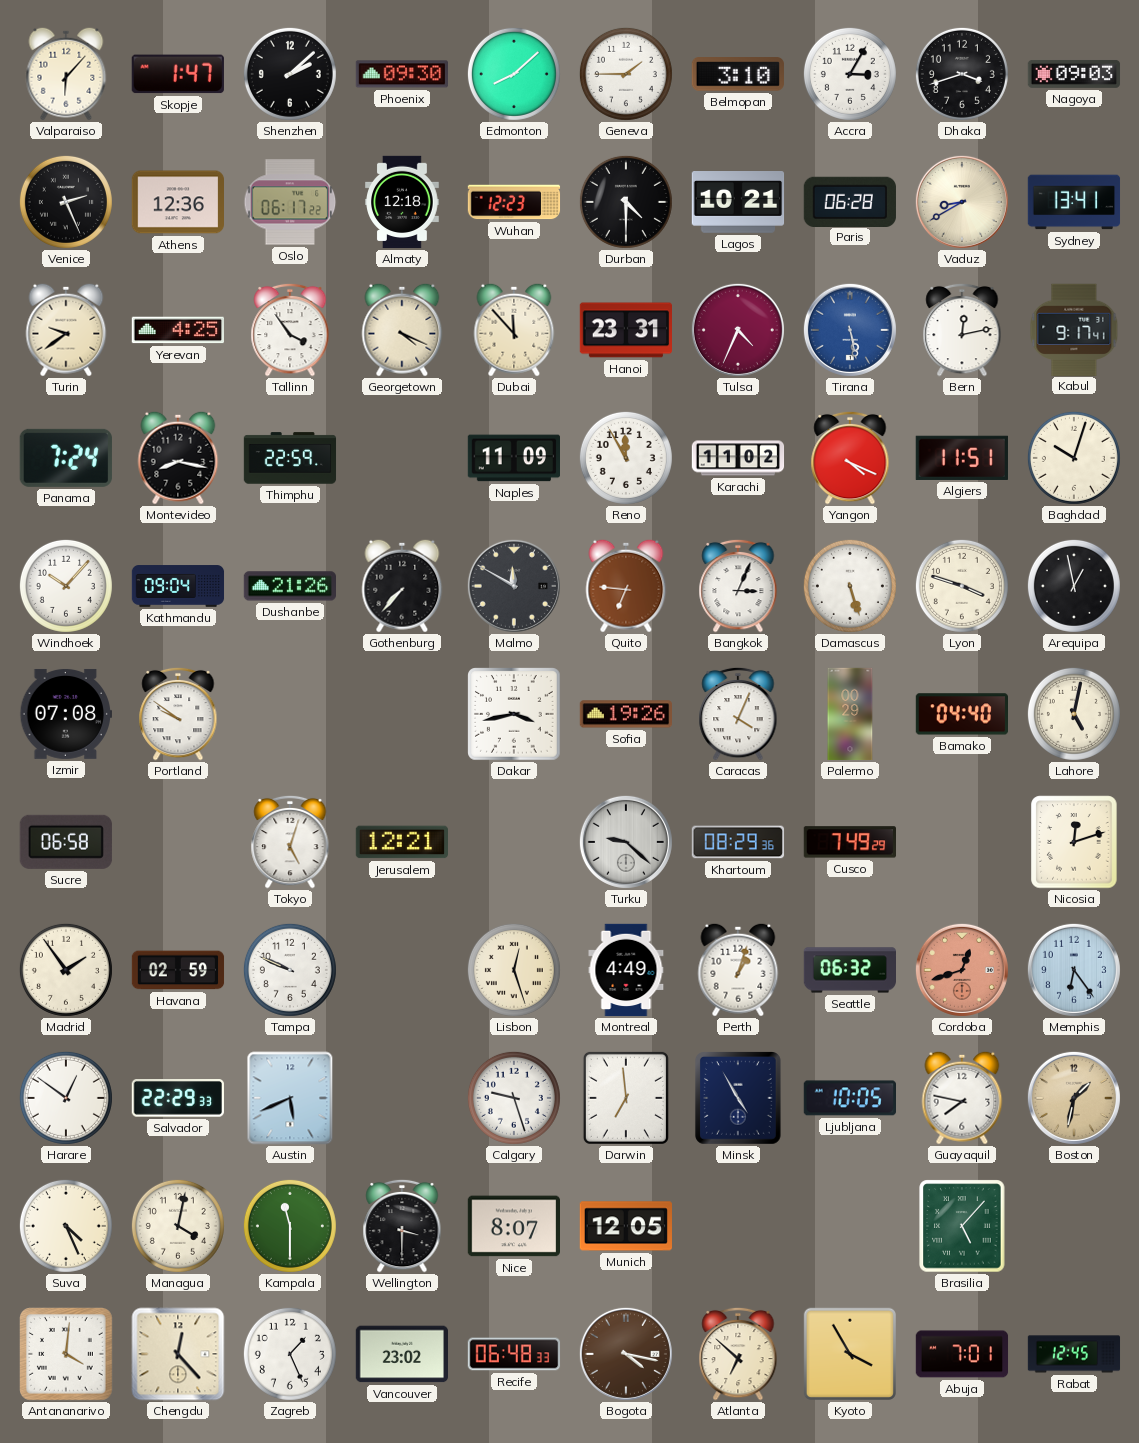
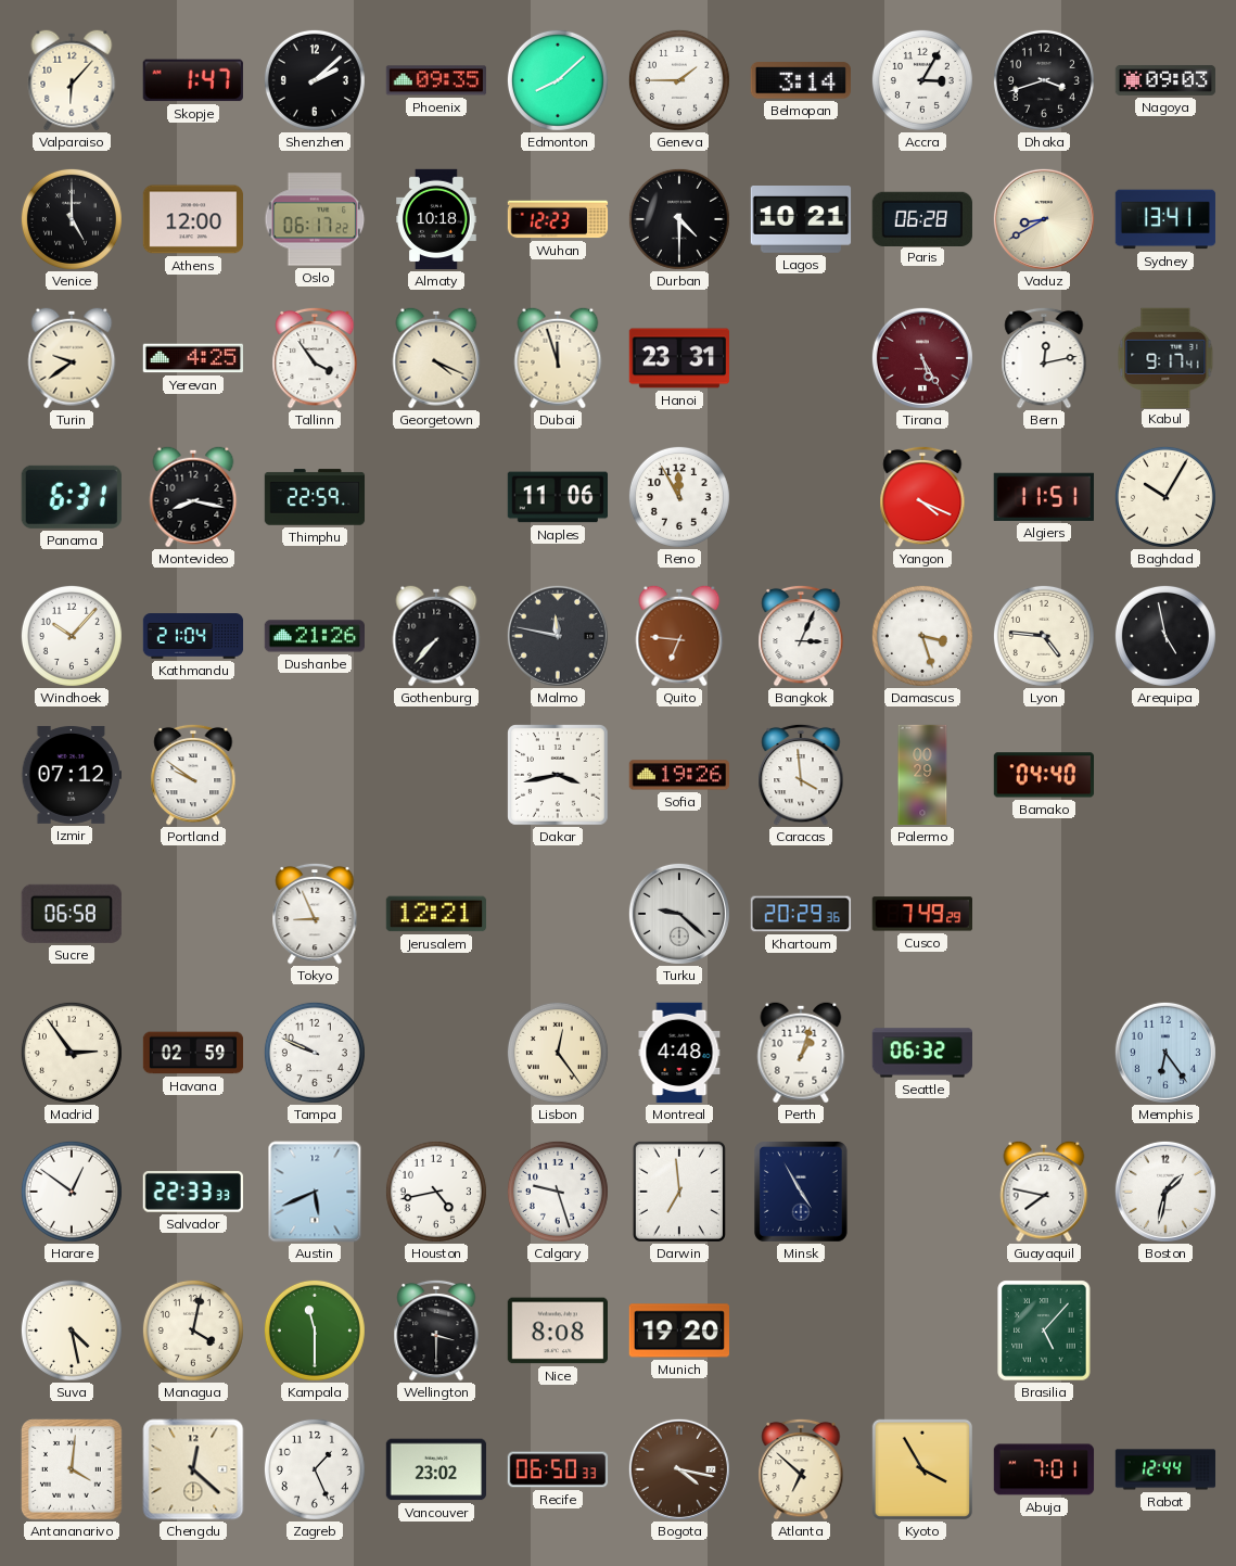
Phoenix: 09:30 -> 09:35 (435, 80)
Belmopan: 3:10 -> 3:14 (801, 80)
Venice: 2:26 -> 5:00 (72, 219)
Athens: 12:36 -> 12:00 (192, 219)
Almaty: 12:18 -> 10:18 (436, 219)
Dubai: 11:53 -> 11:57 (558, 358)
Tulsa: 4:34 -> none (738, 330)
Tirana: 5:28 -> 5:25 (922, 358)
Tirana dial: blue -> burgundy (922, 358)
Panama: 7:24 -> 6:31 (72, 497)
Naples: 11:09 -> 11:06 (557, 497)
Karachi: 11:02 -> none (738, 458)
Baghdad: 10:03 -> 10:05 (1165, 497)
Kathmandu: 09:04 -> 21:04 (193, 636)
Malmo: 11:50 -> 11:47 (558, 636)
Damascus: 5:27 -> 3:27 (922, 636)
Lyon: 3:48 -> 4:46 (1044, 636)
Arequipa: 12:58 -> 4:58 (1165, 636)
Izmir: 07:08 -> 07:12 (71, 775)
Caracas: 4:04 -> 3:59 (801, 775)
Lahore: 5:02 -> none (1074, 714)
Tokyo: 5:03 -> 8:56 (315, 914)
Khartoum: 08:29 -> 20:29 (801, 914)
Nicosia: 12:12 -> none (1074, 842)
Madrid: 1:54 -> 2:54 (72, 1053)
Lisbon: 12:27 -> 12:24 (558, 1053)
Montreal: 4:49 -> 4:48 (679, 1053)
Cordoba: 12:42 -> none (962, 970)
Salvador: 22:29 -> 22:33 (193, 1193)
Houston: none -> 4:43 (436, 1192)
Ljubljana: 10:05 -> none (849, 1098)
Boston dial: champagne -> white (1165, 1192)
Suva: 4:26 -> 4:28 (72, 1331)
Nice: 8:07 -> 8:08 (557, 1331)
Munich: 12:05 -> 19:20 (678, 1331)
Chengdu: 12:23 -> 12:22 (193, 1469)
Recife: 06:48 -> 06:50 (558, 1469)
Rabat: 12:45 -> 12:44 (1165, 1469)
